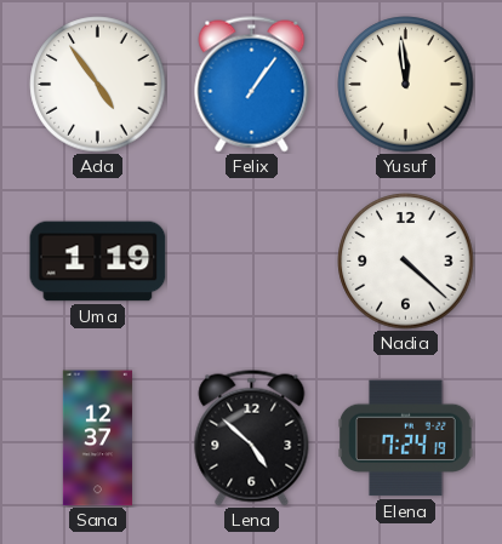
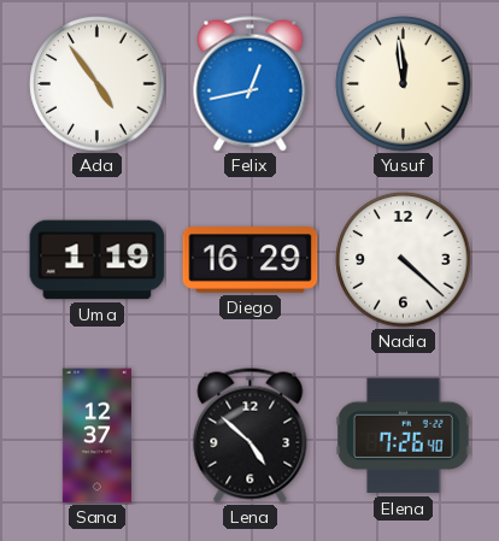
Felix: 1:06 -> 12:43 (251, 84)
Diego: none -> 16:29 (251, 260)
Elena: 7:24 -> 7:26 (404, 436)
